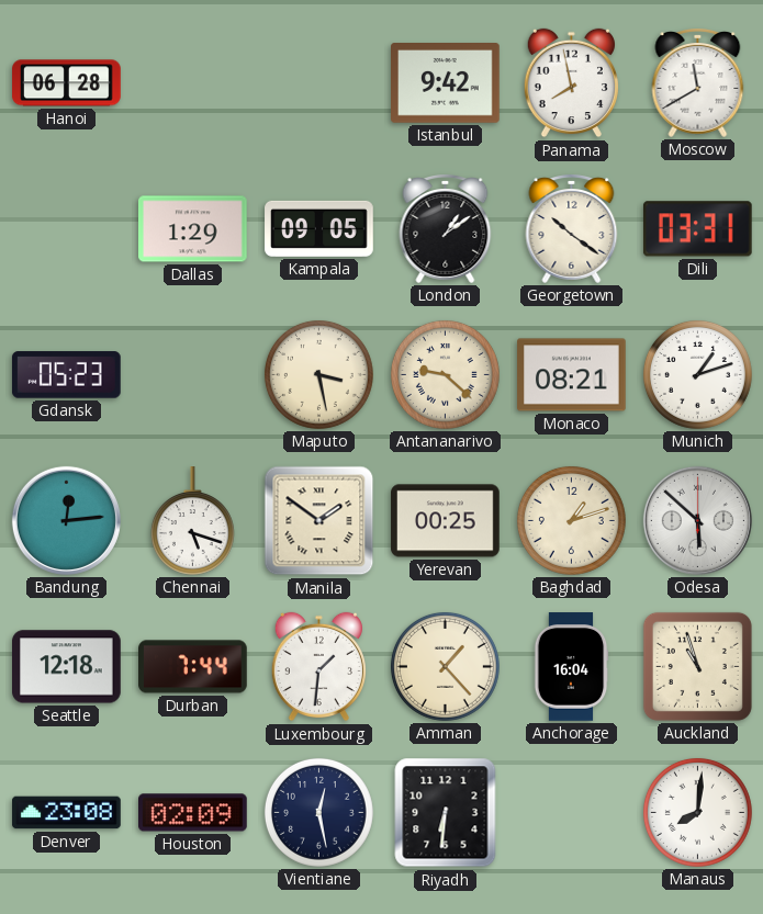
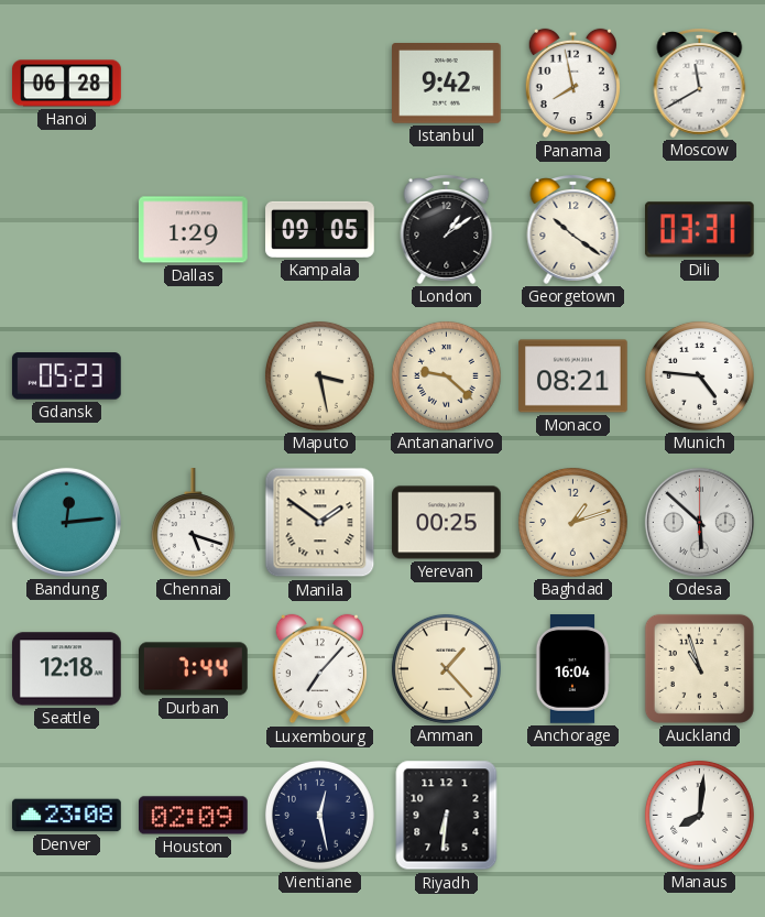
Munich: 1:12 -> 4:46 (699, 375)
Luxembourg: 1:31 -> 7:07 (319, 669)
